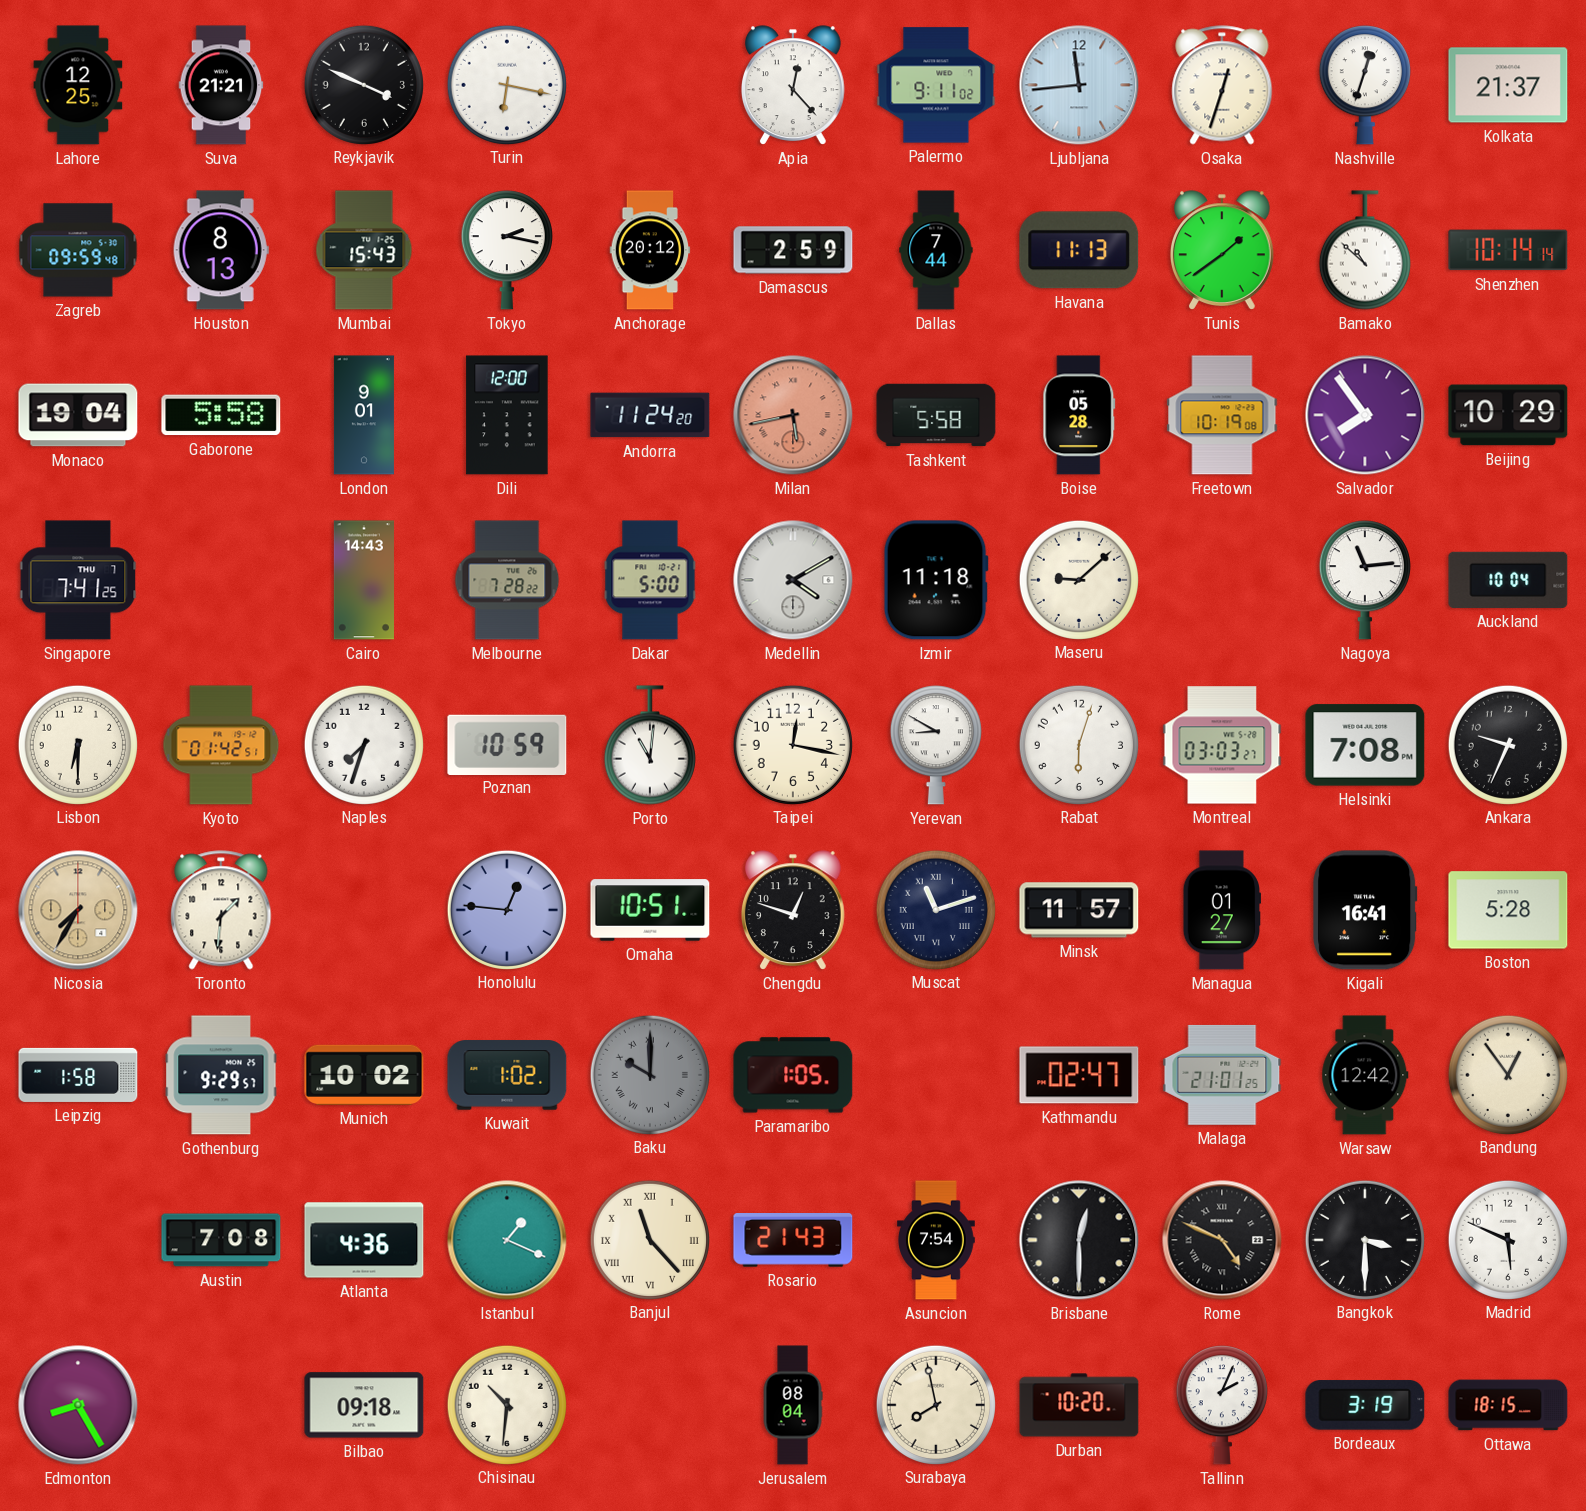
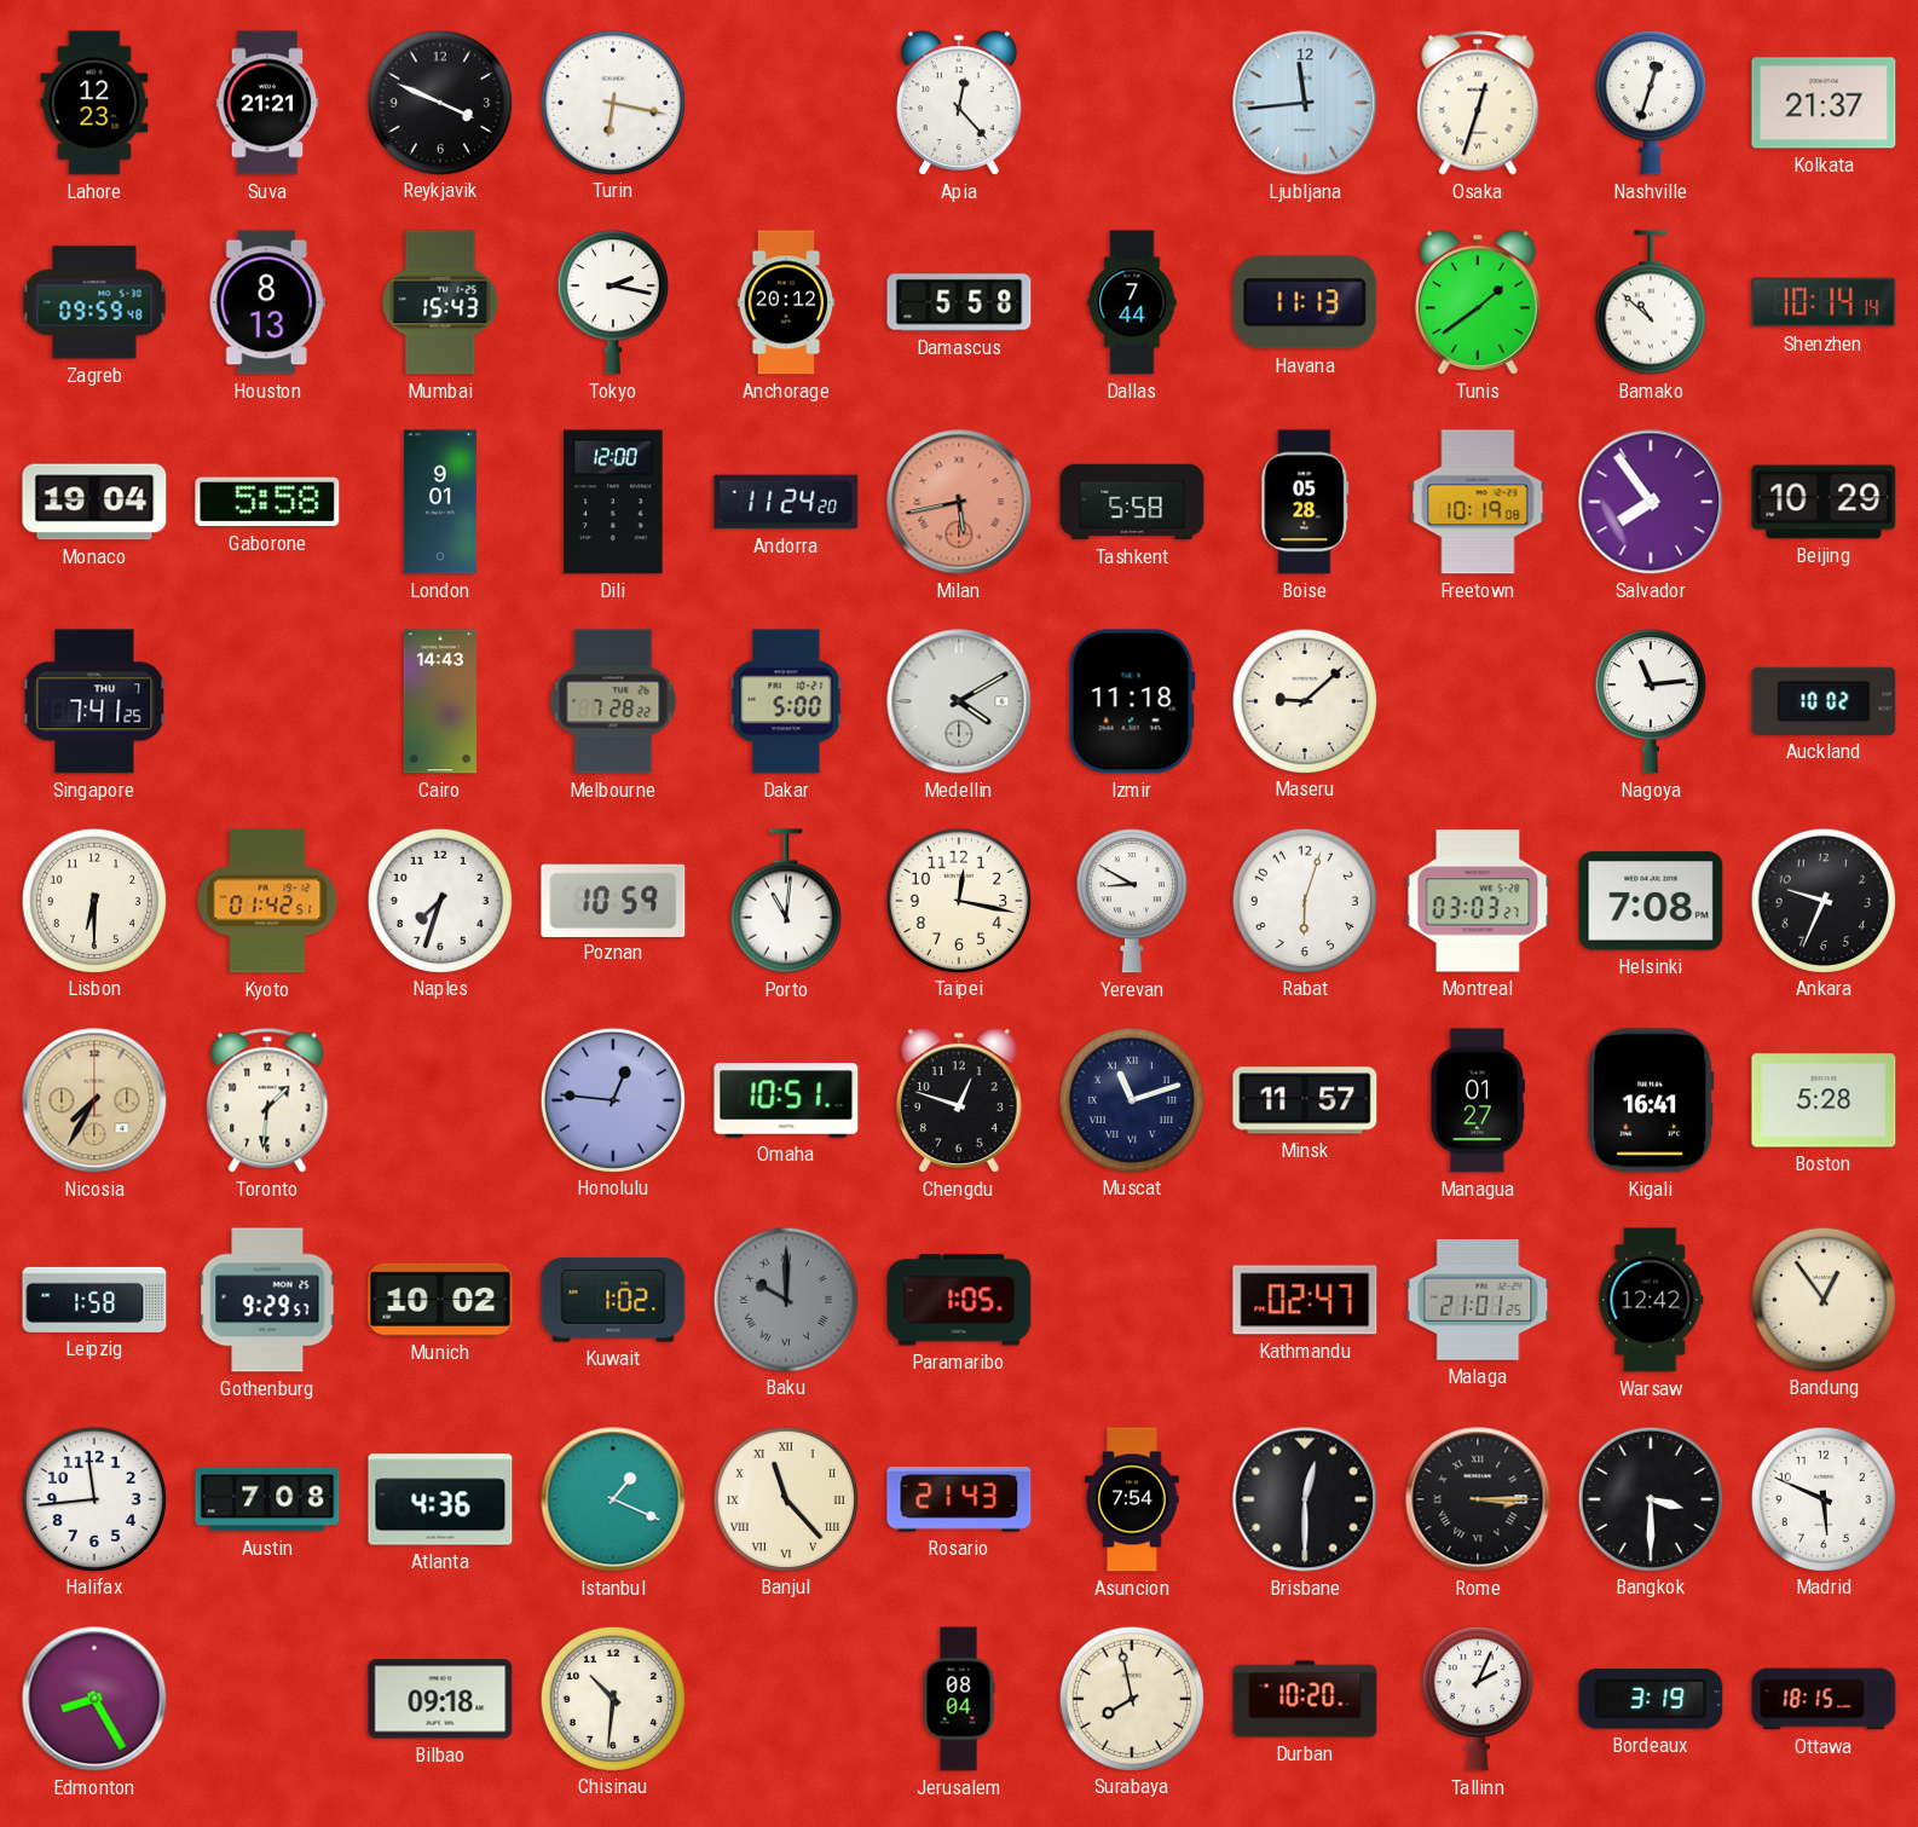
Lahore: 12:25 -> 12:23 (94, 103)
Palermo: 9:11 -> none (936, 85)
Damascus: 2:59 -> 5:58 (959, 302)
Auckland: 10:04 -> 10:02 (1824, 701)
Halifax: none -> 11:44 (93, 1498)
Rome: 4:49 -> 3:15 (1478, 1499)
